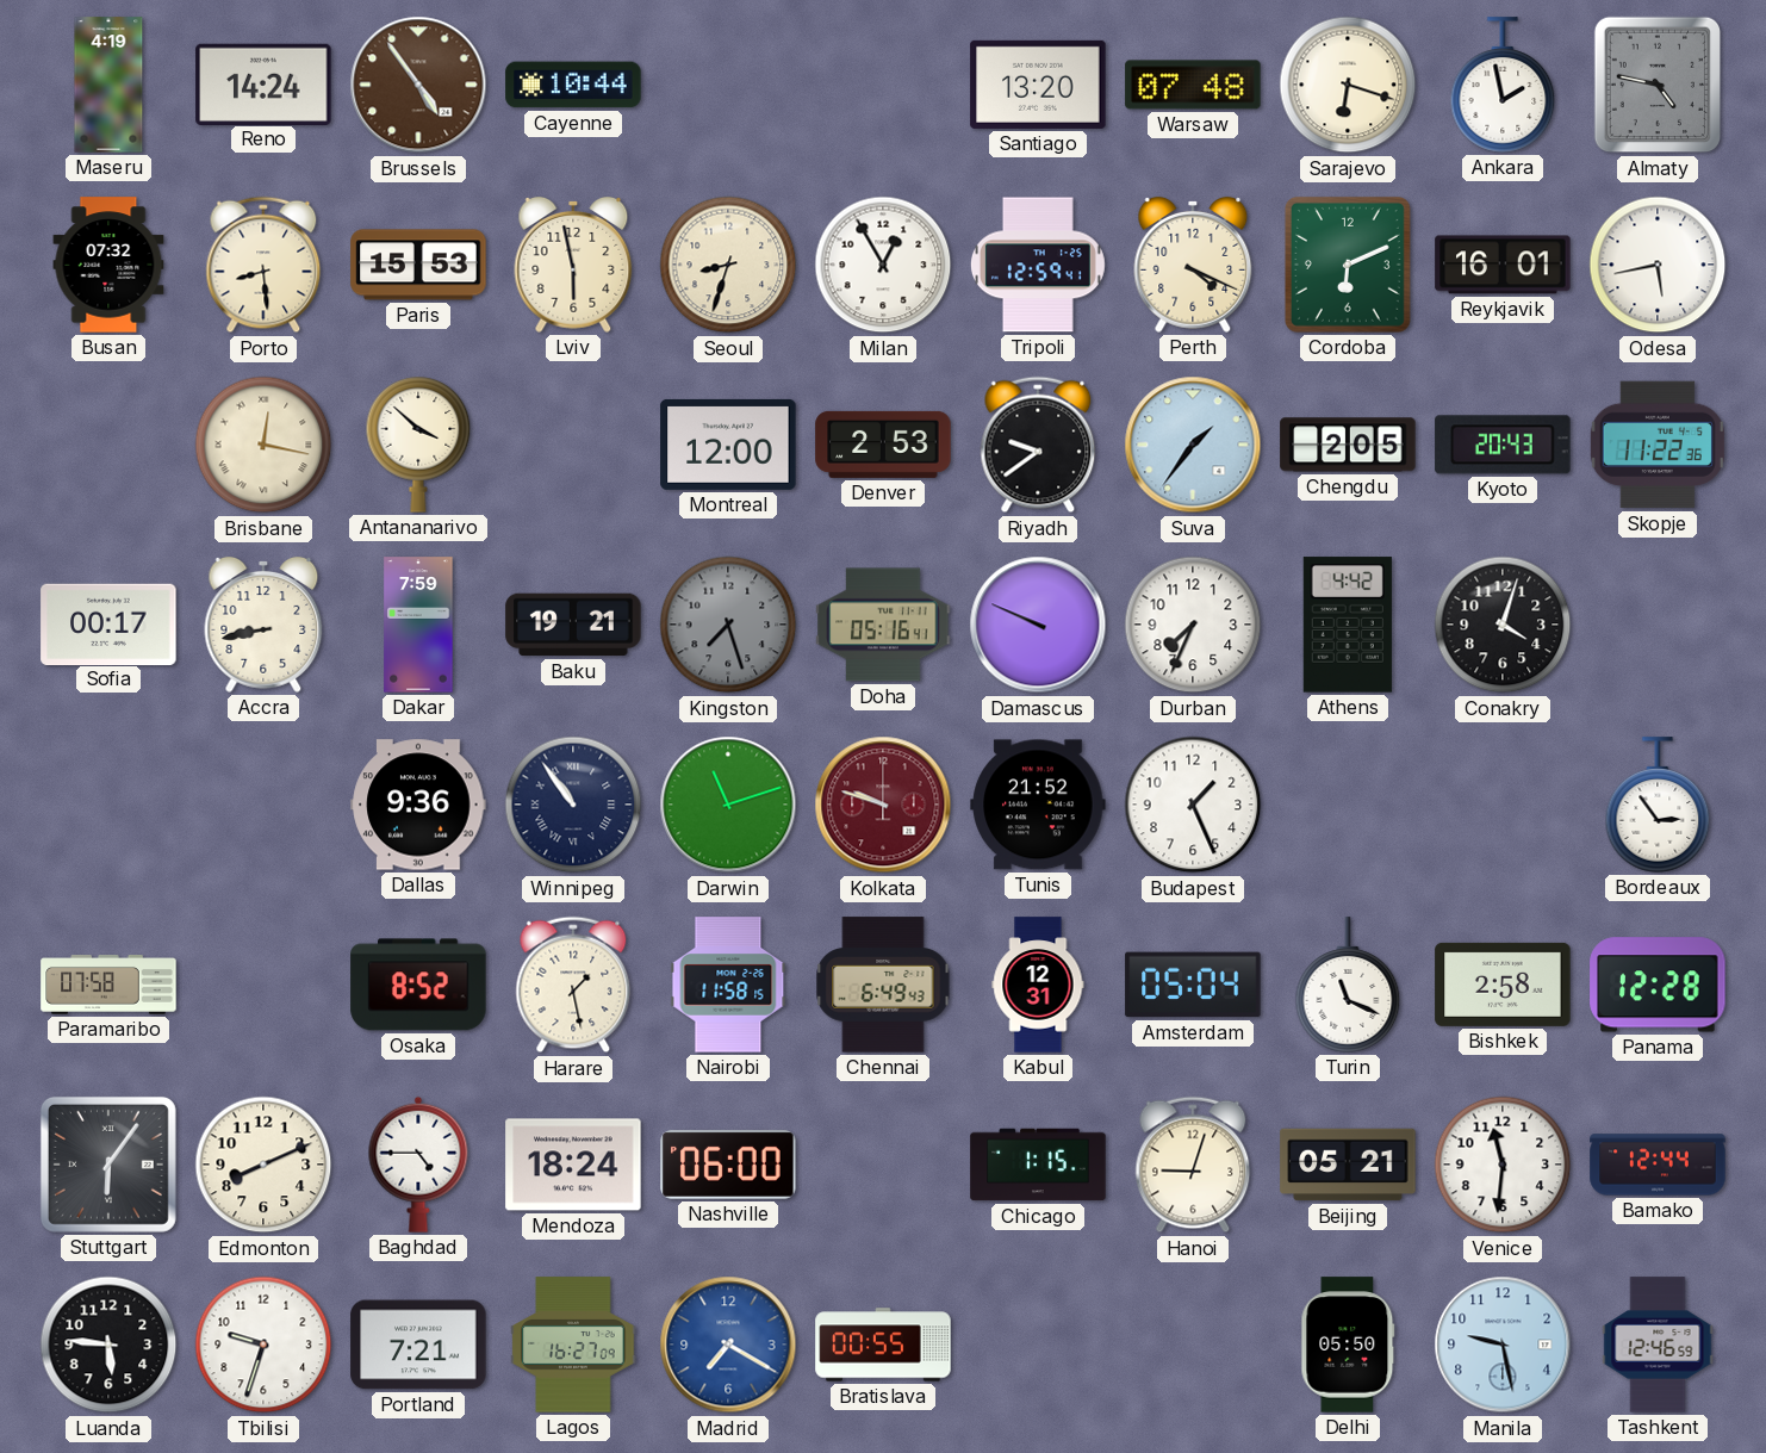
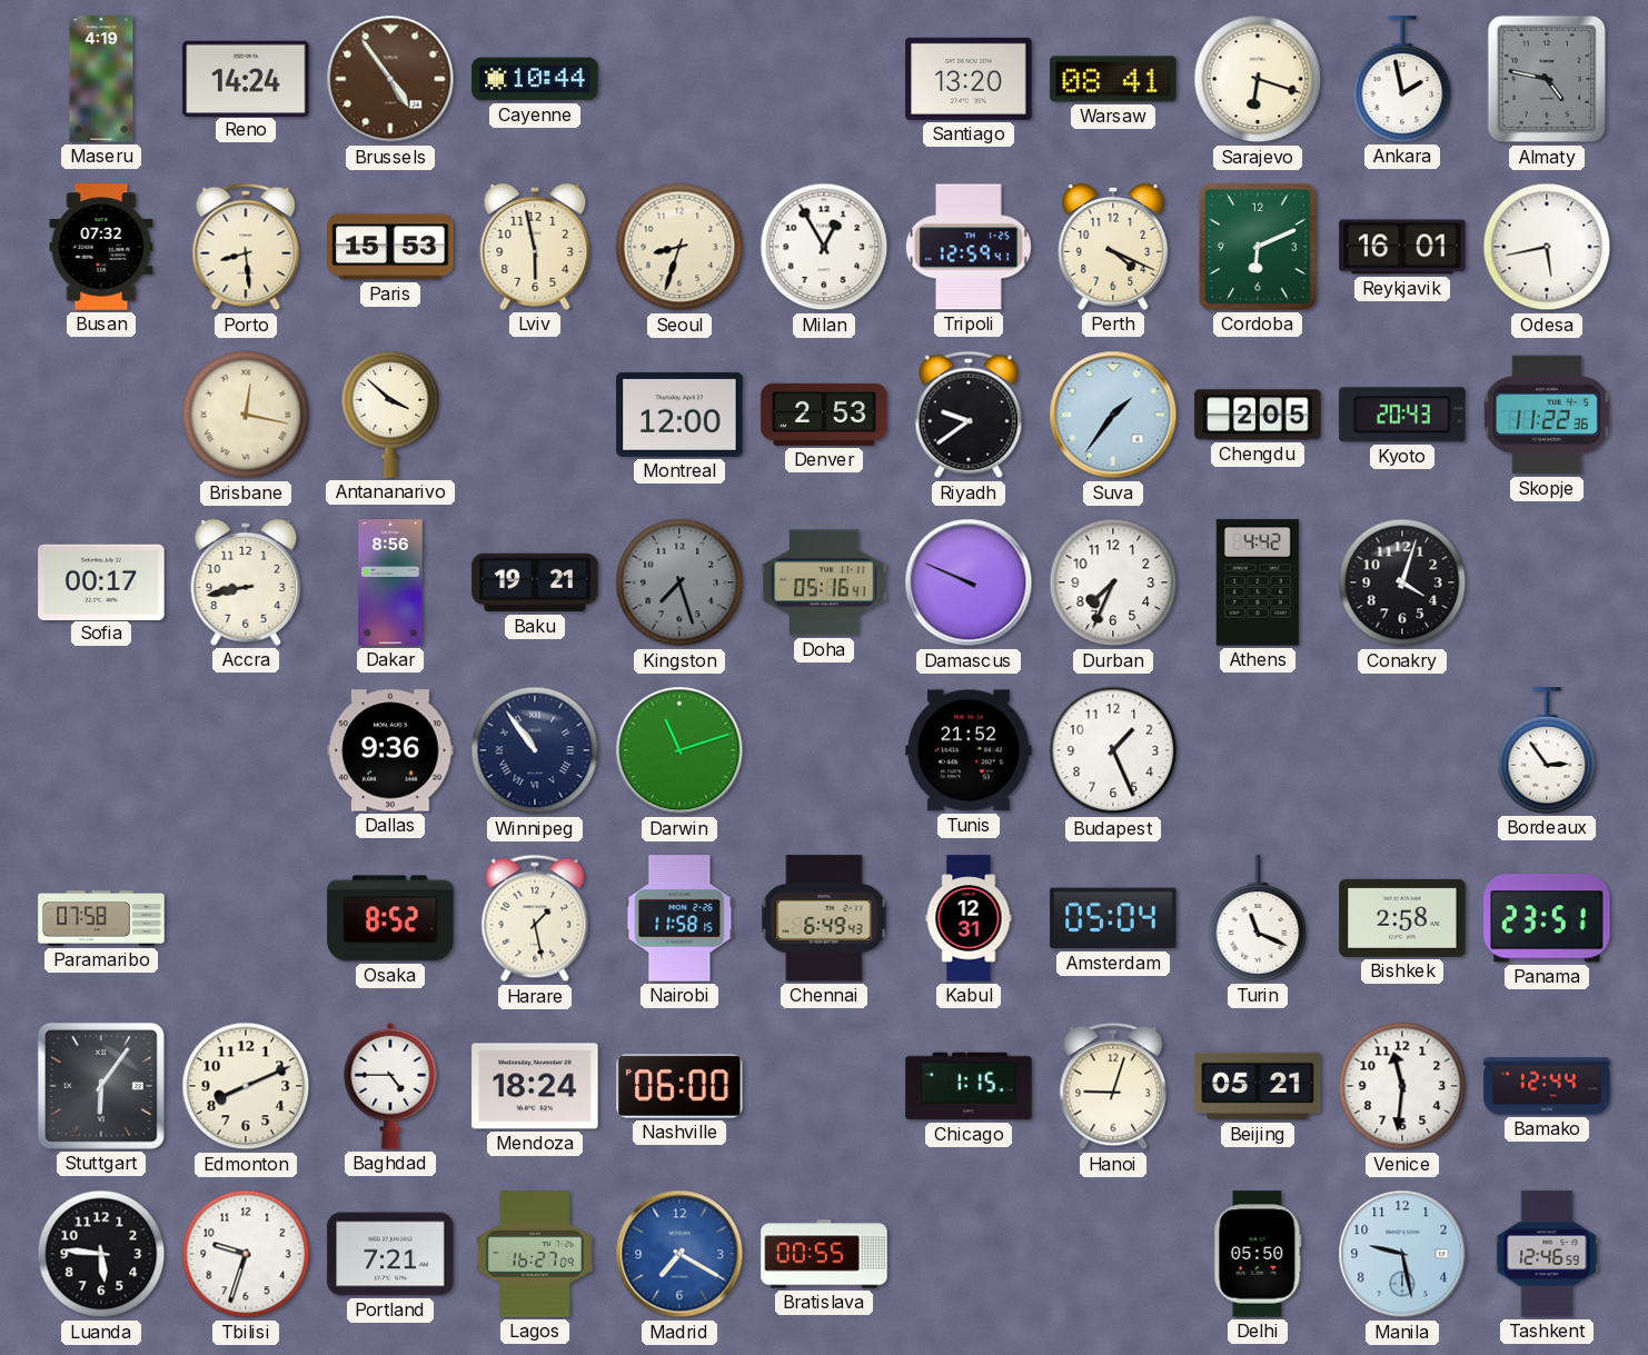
Warsaw: 07:48 -> 08:41 (1113, 79)
Dakar: 7:59 -> 8:56 (390, 582)
Kolkata: 9:48 -> none (883, 805)
Panama: 12:28 -> 23:51 (1547, 918)
